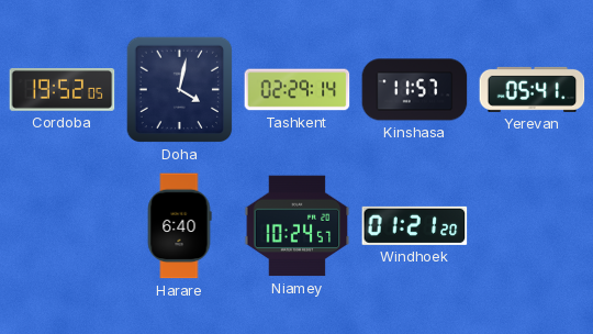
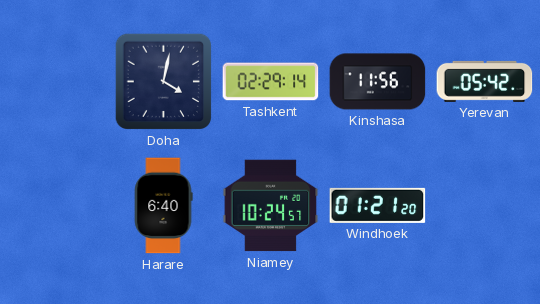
Cordoba: 19:52 -> none (63, 90)
Kinshasa: 11:57 -> 11:56 (378, 82)
Yerevan: 05:41 -> 05:42 (485, 81)
